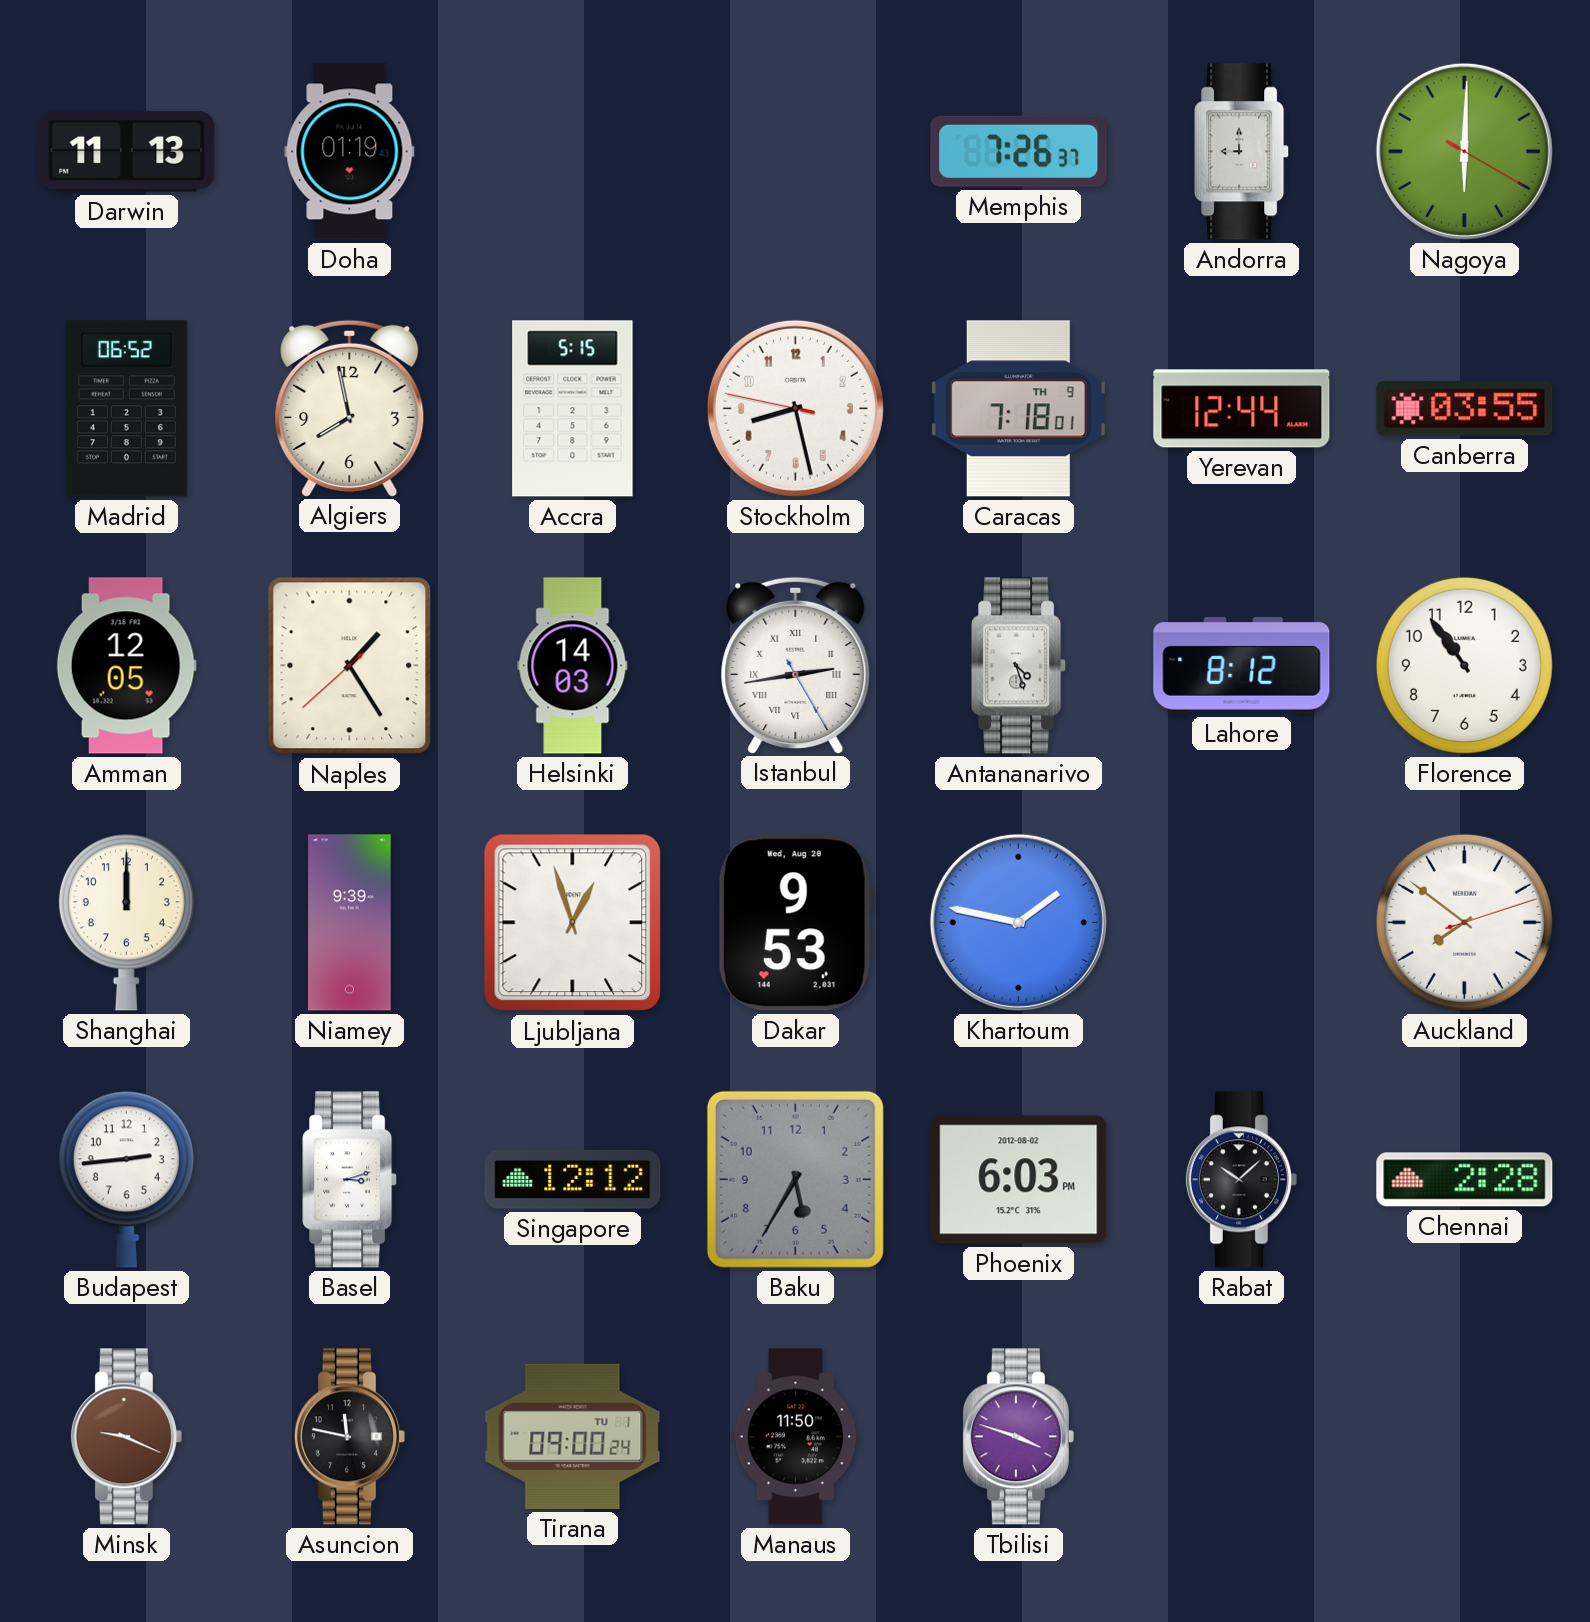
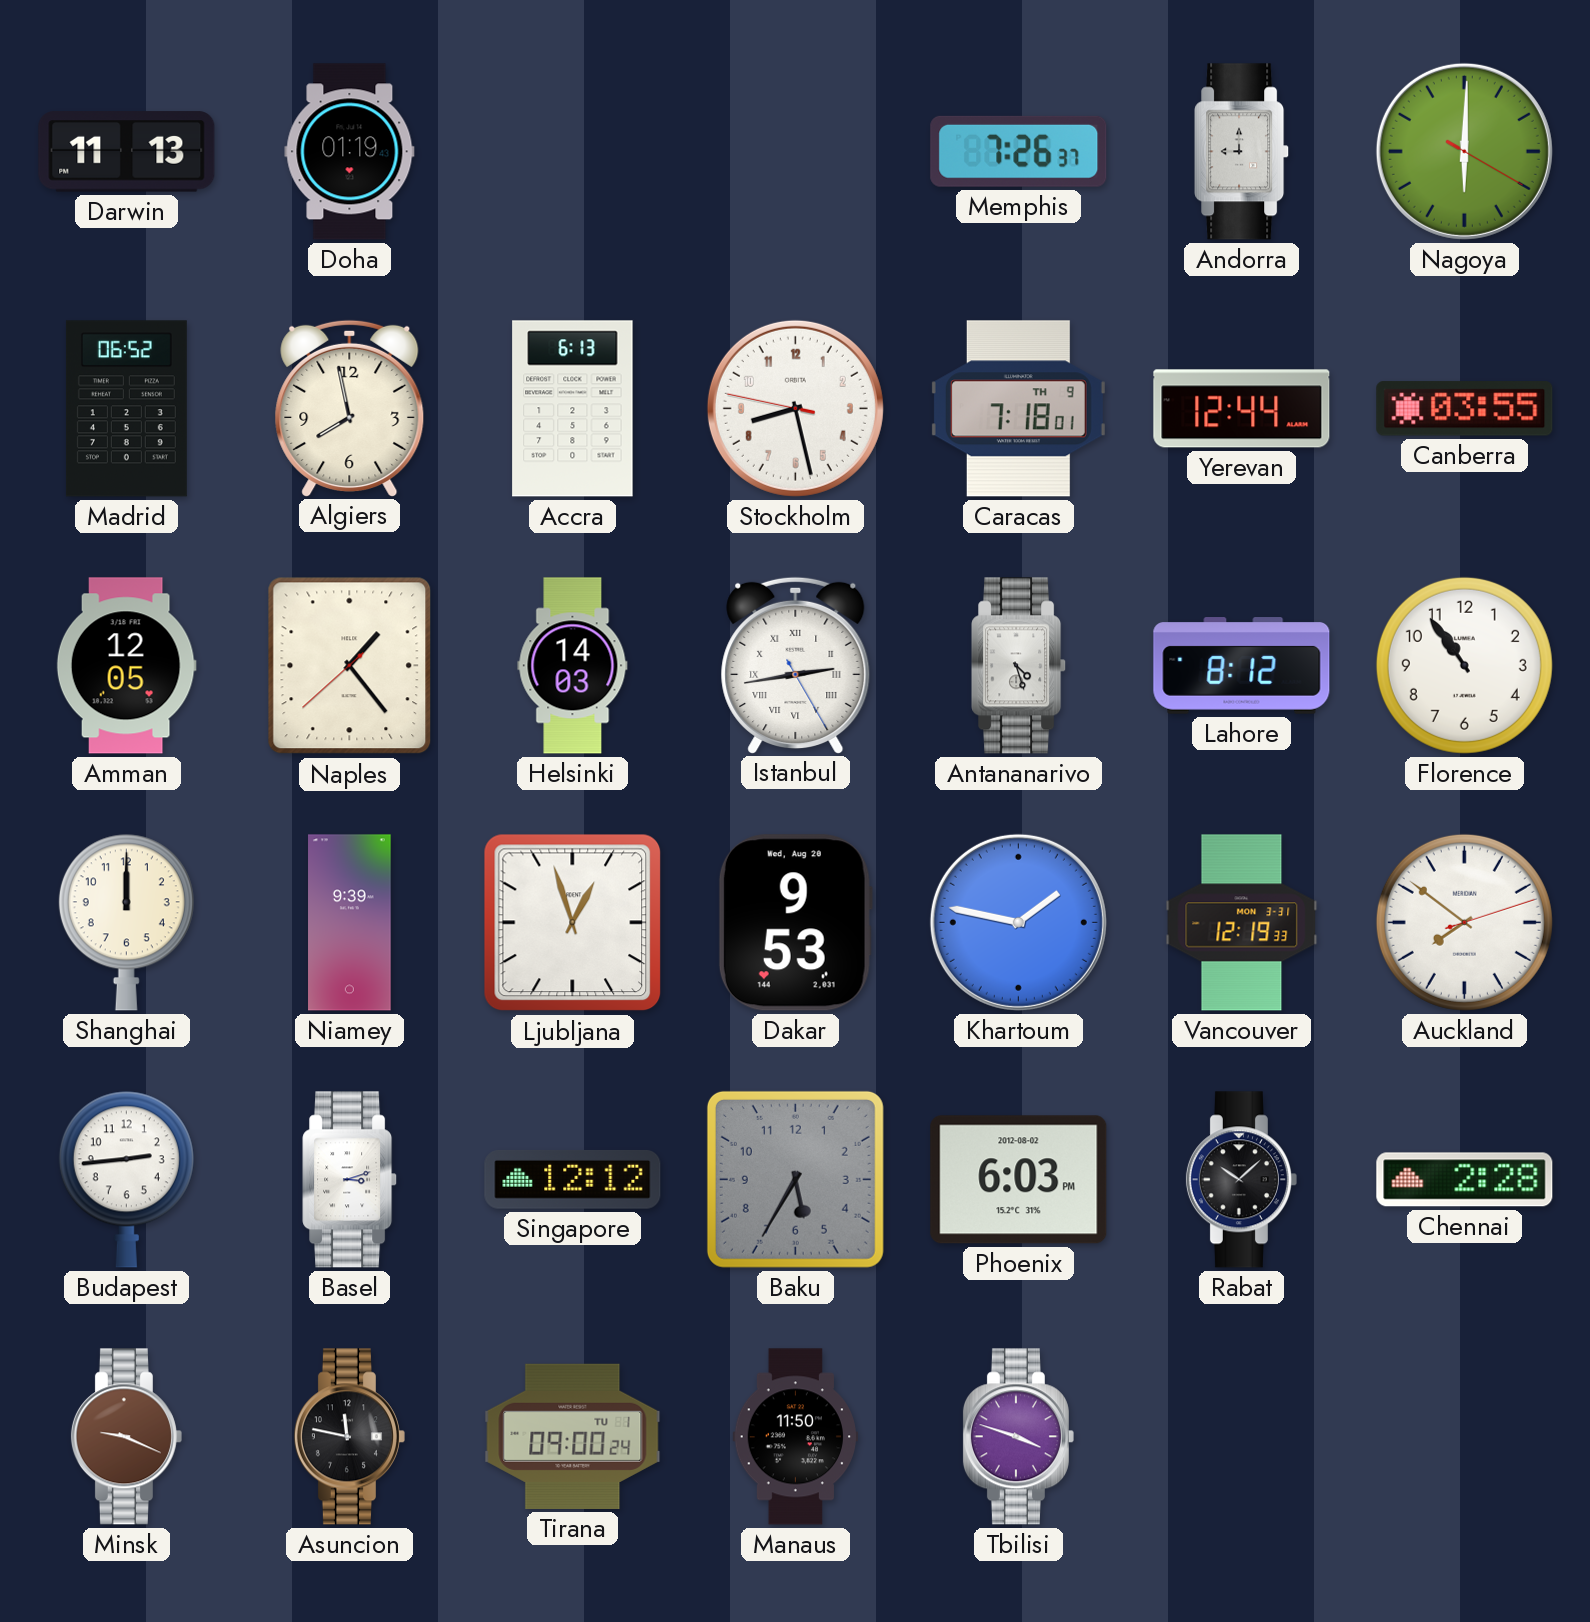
Accra: 5:15 -> 6:13 (573, 409)
Naples: 1:24 -> 1:23 (350, 666)
Vancouver: none -> 12:19 (1242, 923)
